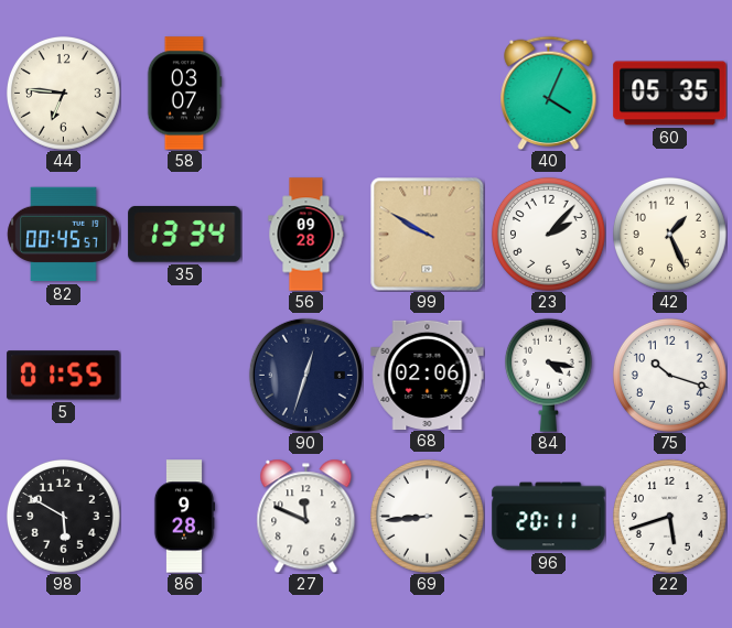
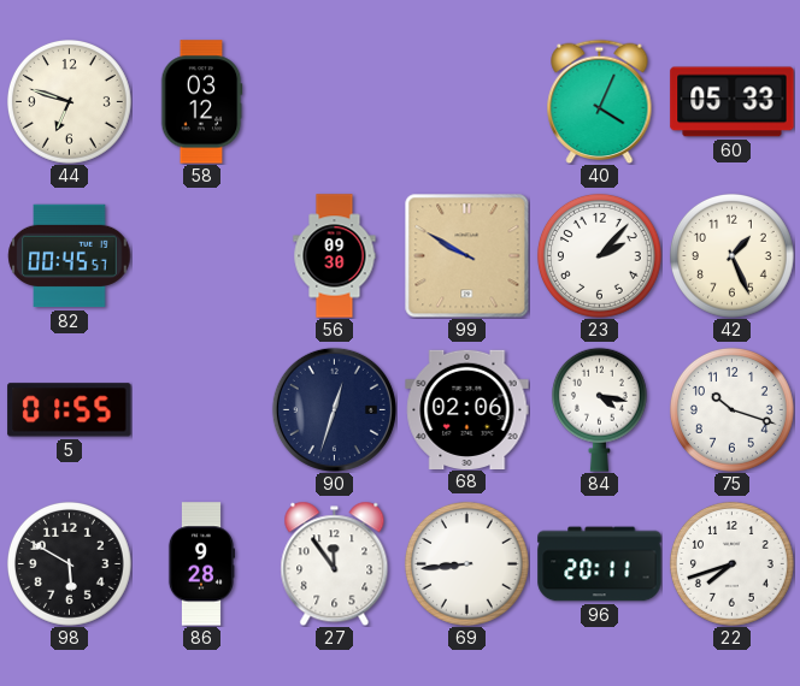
44: 6:46 -> 6:48 (69, 101)
58: 03:07 -> 03:12 (201, 102)
60: 05:35 -> 05:33 (733, 102)
35: 13:34 -> none (185, 235)
56: 09:28 -> 09:30 (335, 256)
27: 11:49 -> 11:54 (335, 563)
22: 5:42 -> 7:42 (731, 563)
